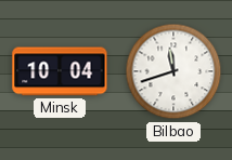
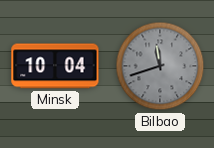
Bilbao dial: white -> grey (160, 66)
